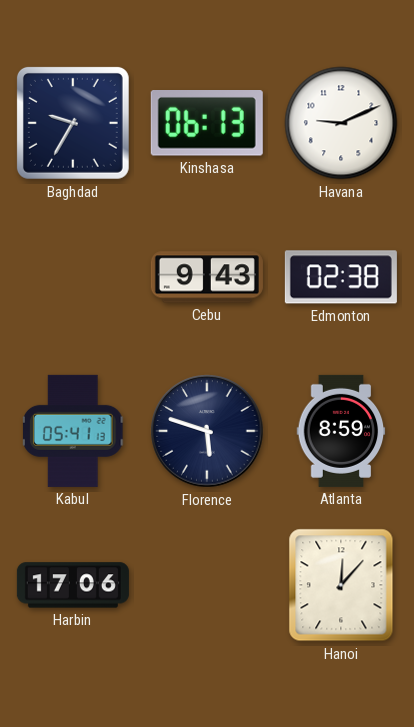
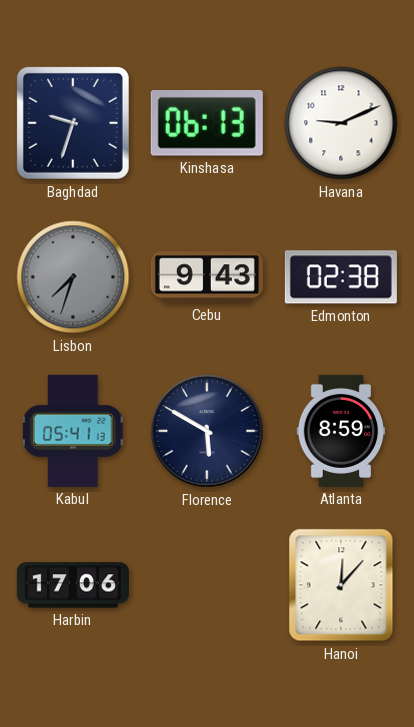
Baghdad: 9:35 -> 9:33 (73, 123)
Lisbon: none -> 7:33 (73, 277)
Florence: 5:48 -> 5:50 (207, 431)
